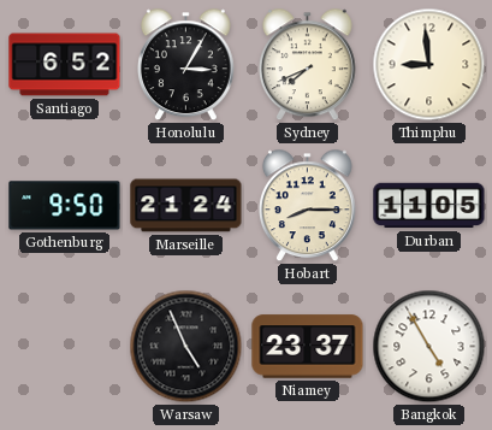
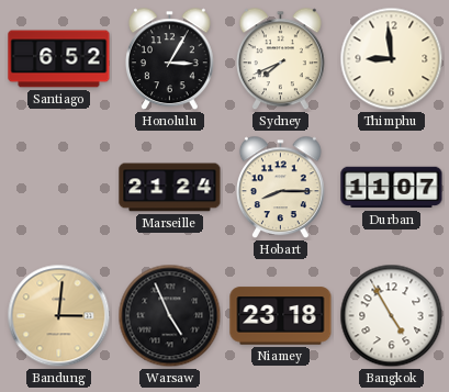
Gothenburg: 9:50 -> none (65, 206)
Durban: 11:05 -> 11:07 (392, 188)
Bandung: none -> 3:01 (59, 316)
Niamey: 23:37 -> 23:18 (281, 316)
